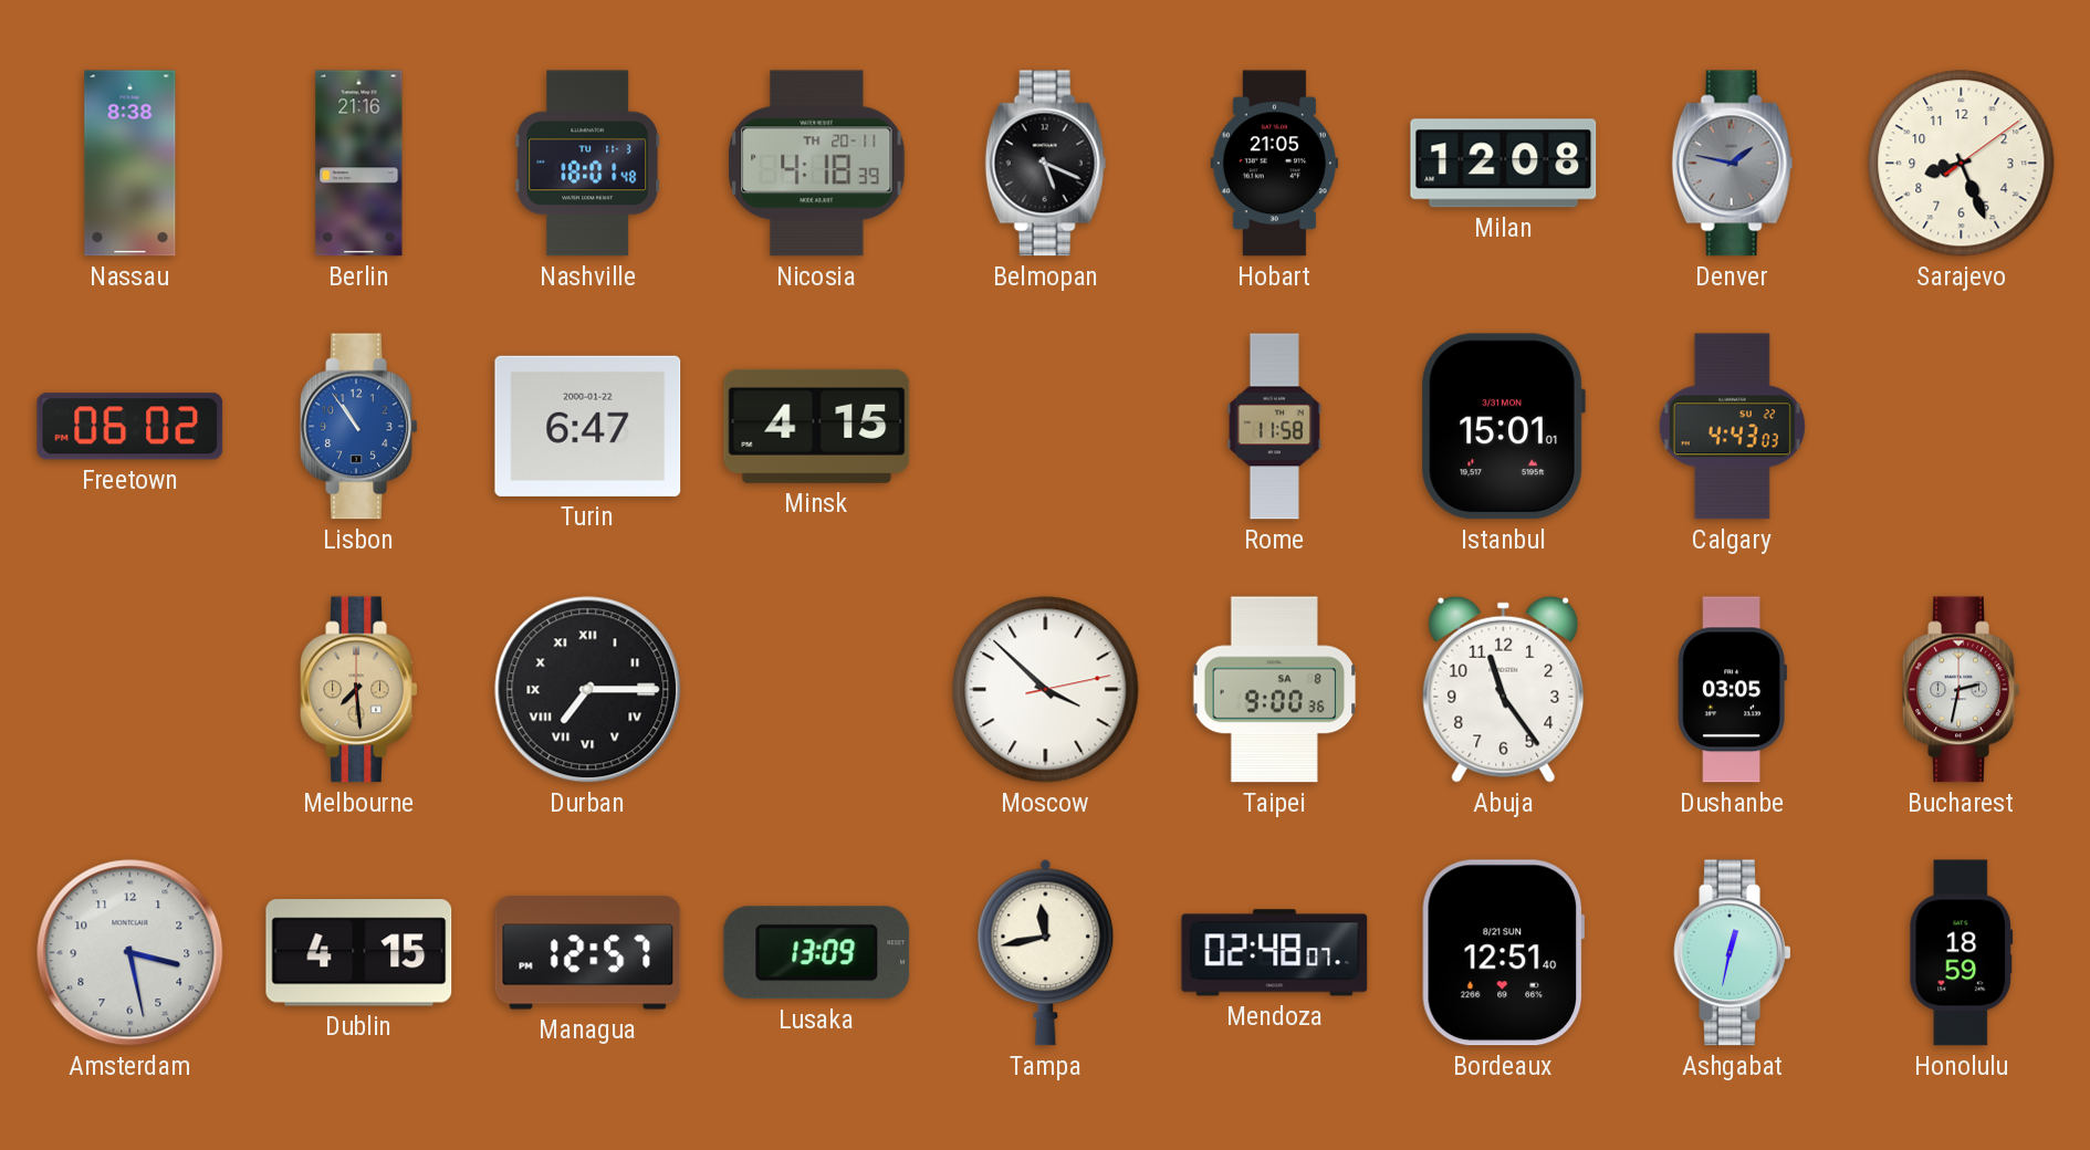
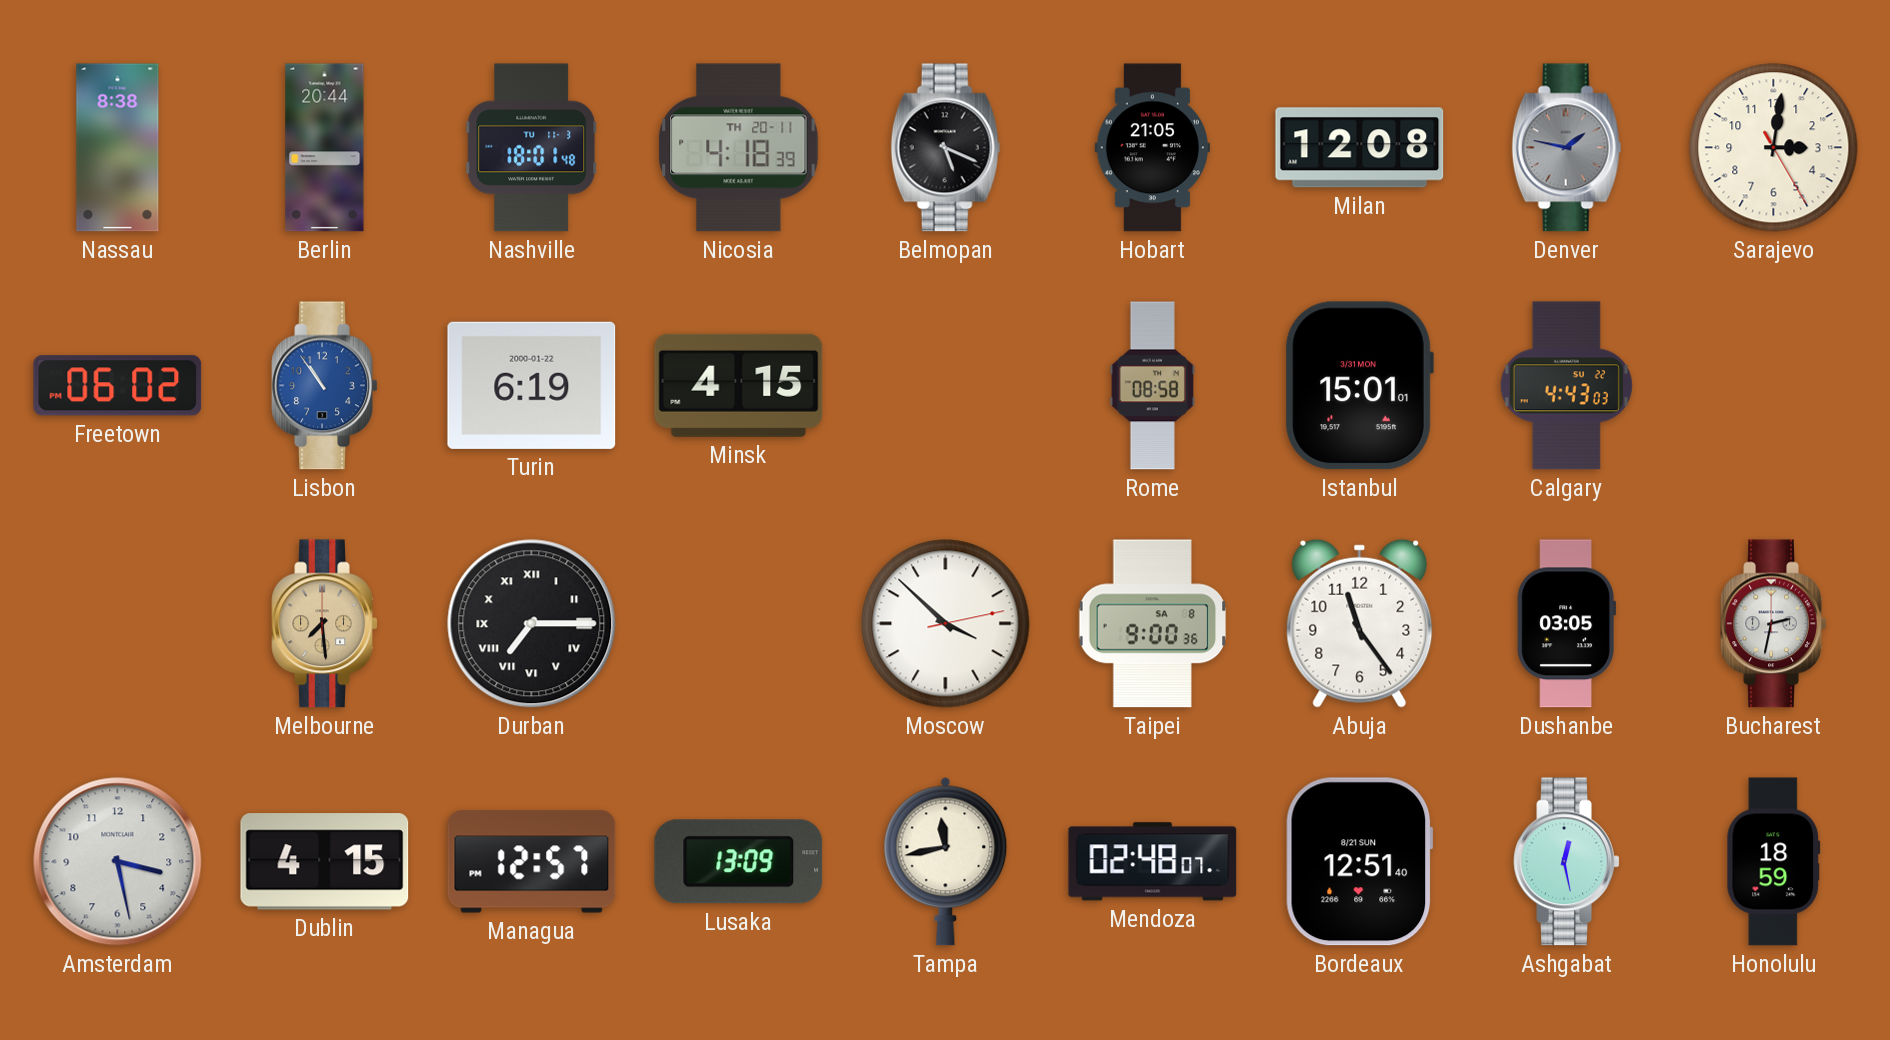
Berlin: 21:16 -> 20:44 (325, 148)
Sarajevo: 8:26 -> 3:01 (1774, 148)
Turin: 6:47 -> 6:19 (532, 385)
Rome: 11:58 -> 08:58 (1152, 386)
Ashgabat: 12:32 -> 12:28 (1567, 862)
